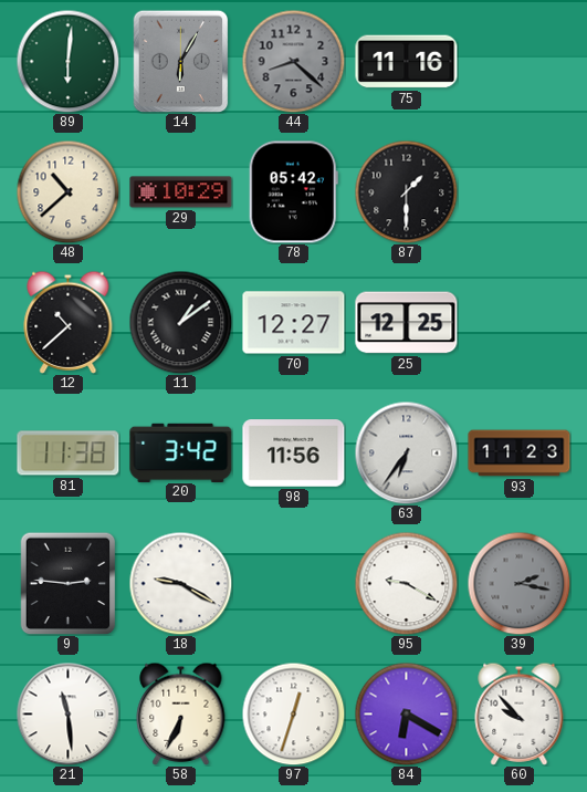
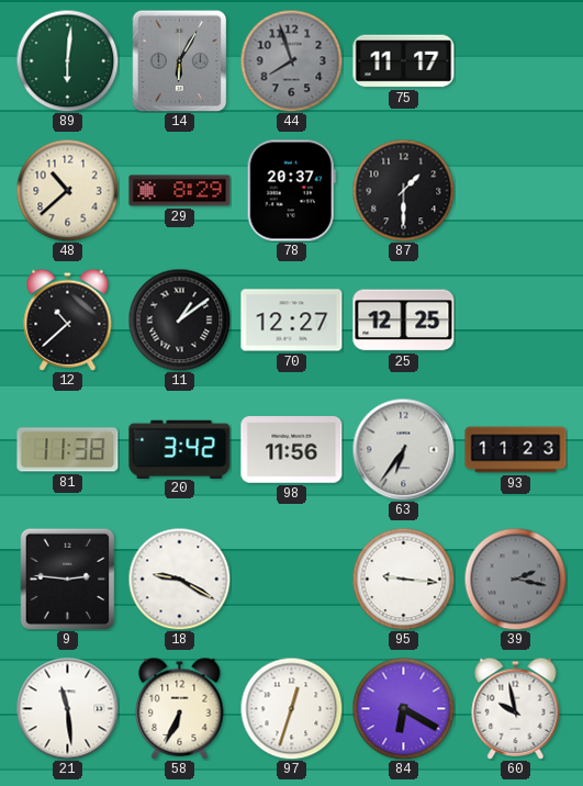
44: 8:22 -> 7:57 (291, 60)
75: 11:16 -> 11:17 (404, 61)
29: 10:29 -> 8:29 (180, 191)
78: 05:42 -> 20:37 (291, 191)
95: 9:20 -> 9:16 (403, 579)
60: 9:53 -> 9:58 (516, 708)
